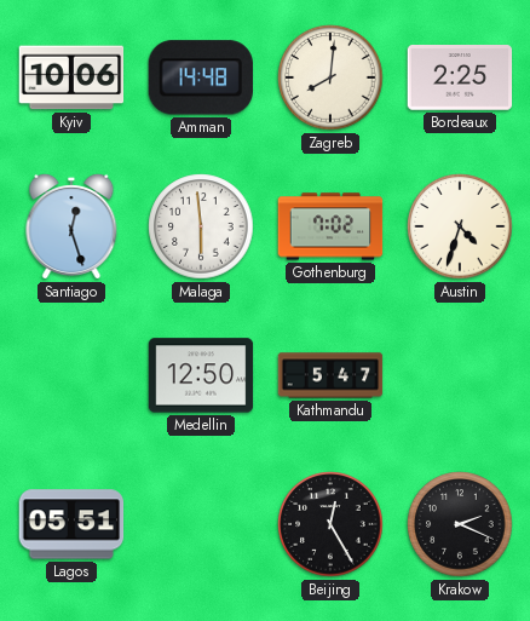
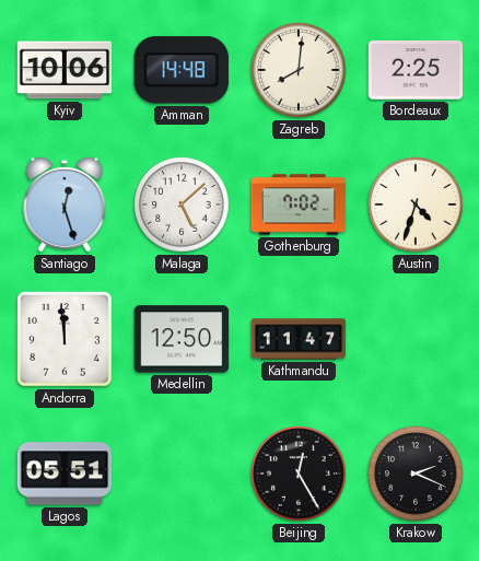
Malaga: 5:59 -> 5:08 (182, 204)
Andorra: none -> 11:59 (66, 340)
Kathmandu: 5:47 -> 11:47 (299, 339)
